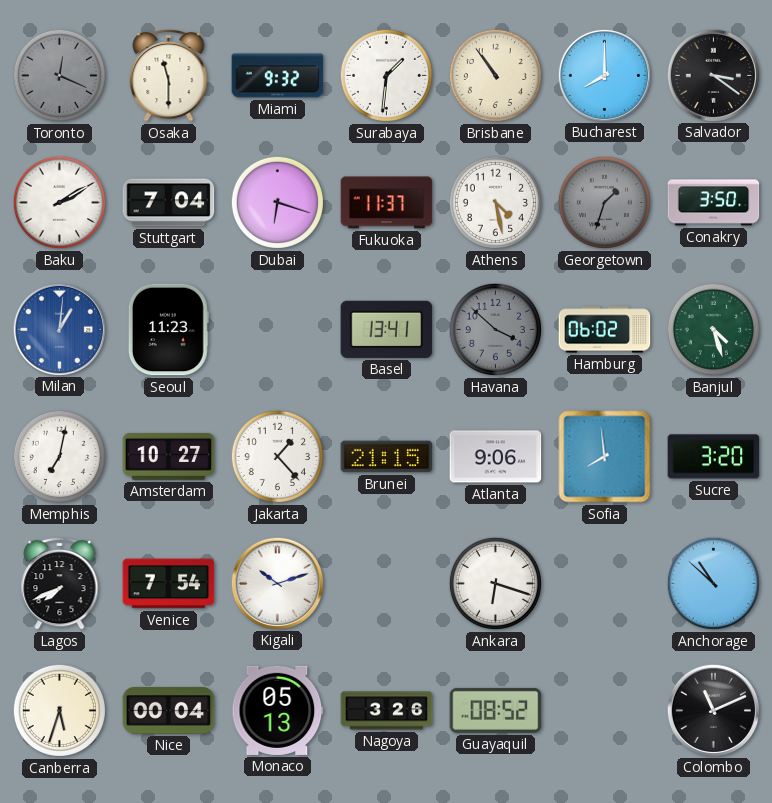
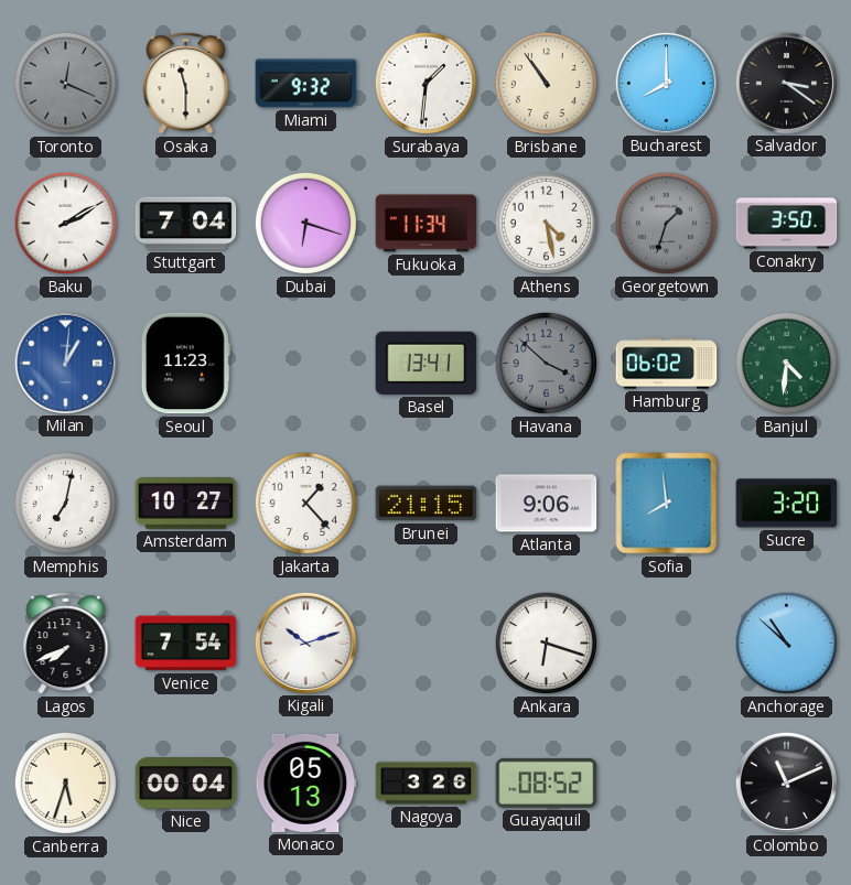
Fukuoka: 11:37 -> 11:34 (427, 224)
Banjul: 4:27 -> 4:31 (786, 363)
